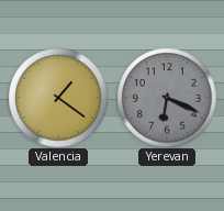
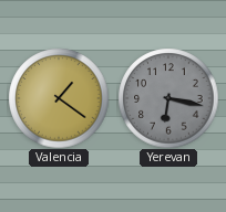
Yerevan: 6:19 -> 6:17 (168, 98)
